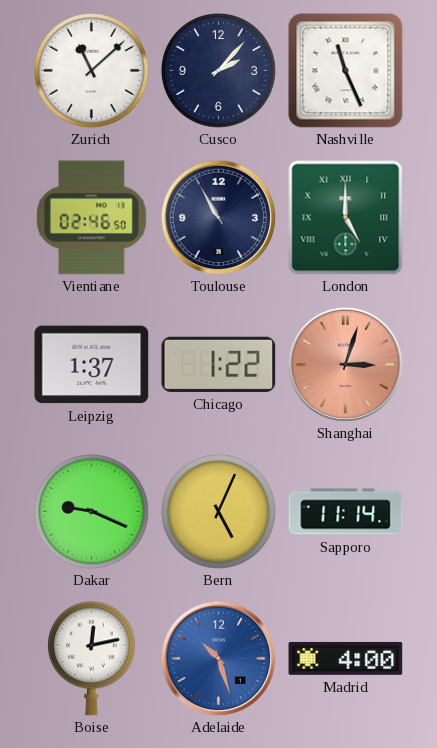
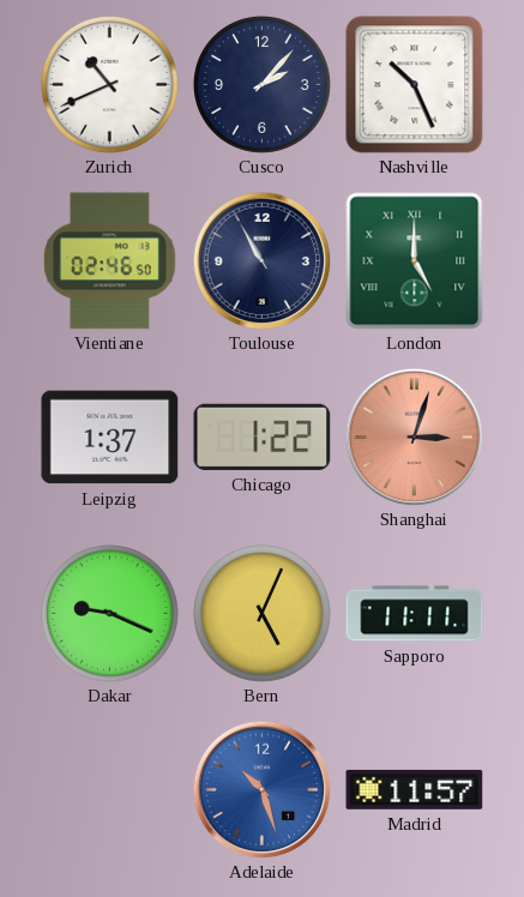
Zurich: 11:08 -> 10:41 (110, 85)
Nashville: 11:26 -> 10:26 (415, 85)
Sapporo: 11:14 -> 11:11 (415, 614)
Boise: 12:13 -> none (91, 659)
Madrid: 4:00 -> 11:57 (415, 789)
